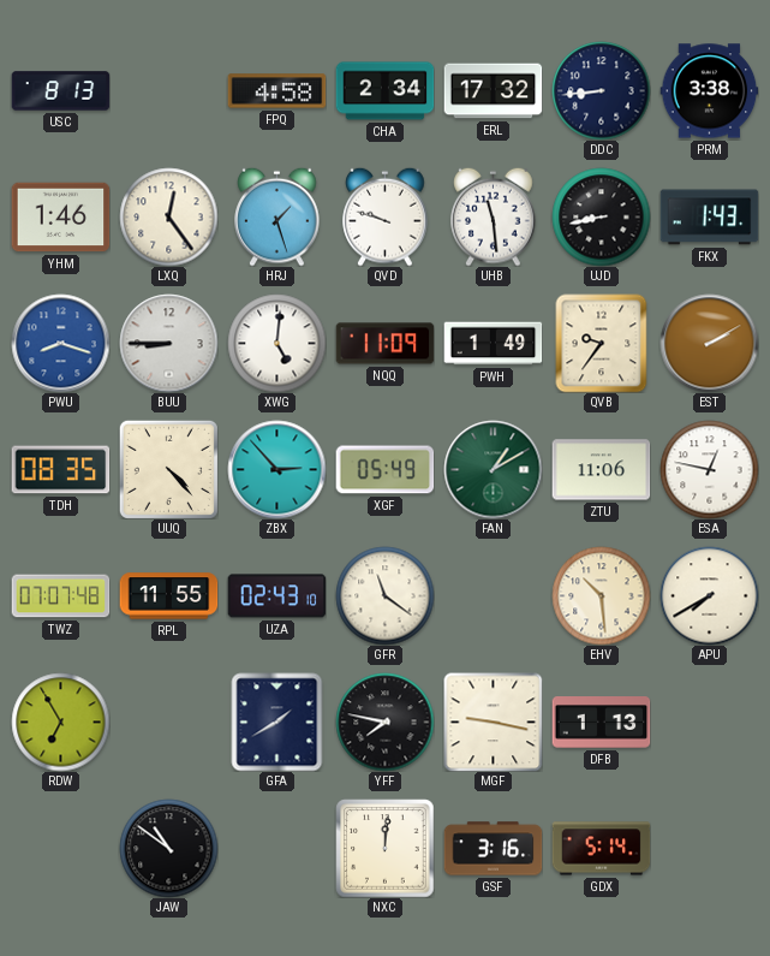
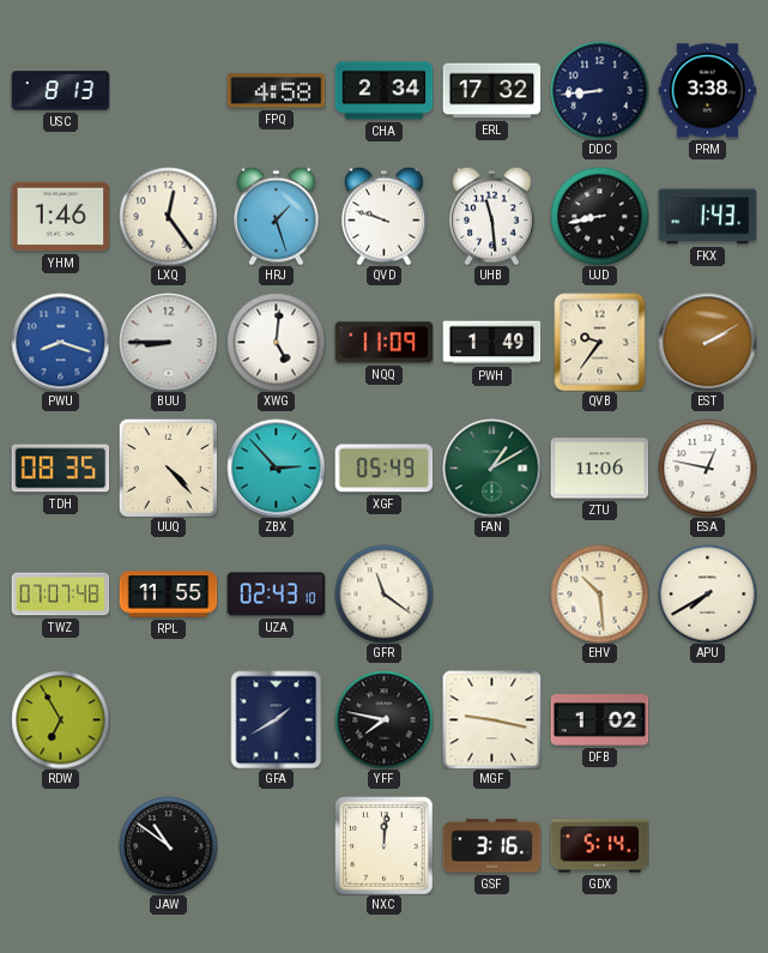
DFB: 1:13 -> 1:02 (599, 720)
